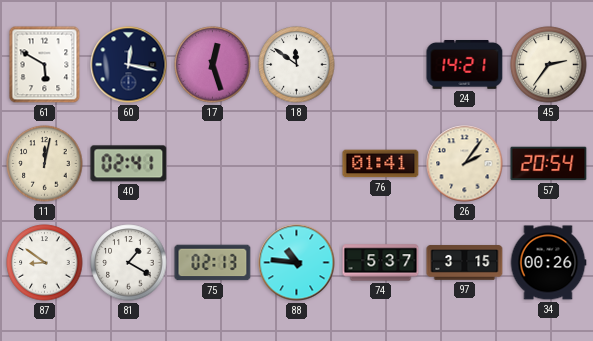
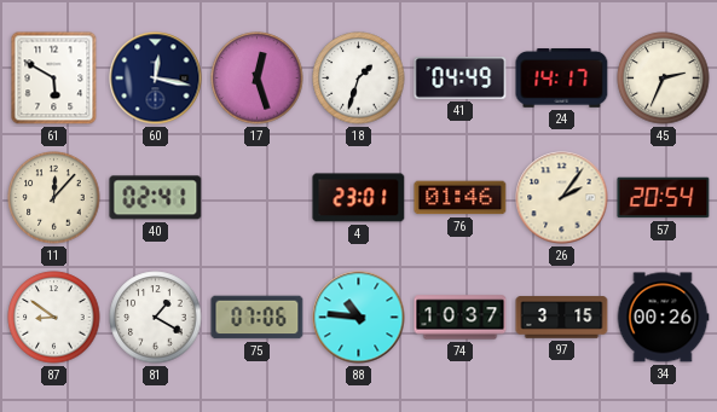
18: 11:51 -> 1:33 (359, 79)
41: none -> 04:49 (461, 79)
24: 14:21 -> 14:17 (562, 79)
45: 2:36 -> 2:34 (664, 79)
11: 12:02 -> 12:07 (54, 198)
4: none -> 23:01 (359, 198)
76: 01:41 -> 01:46 (461, 198)
75: 02:13 -> 07:06 (258, 318)
74: 5:37 -> 10:37 (461, 318)
